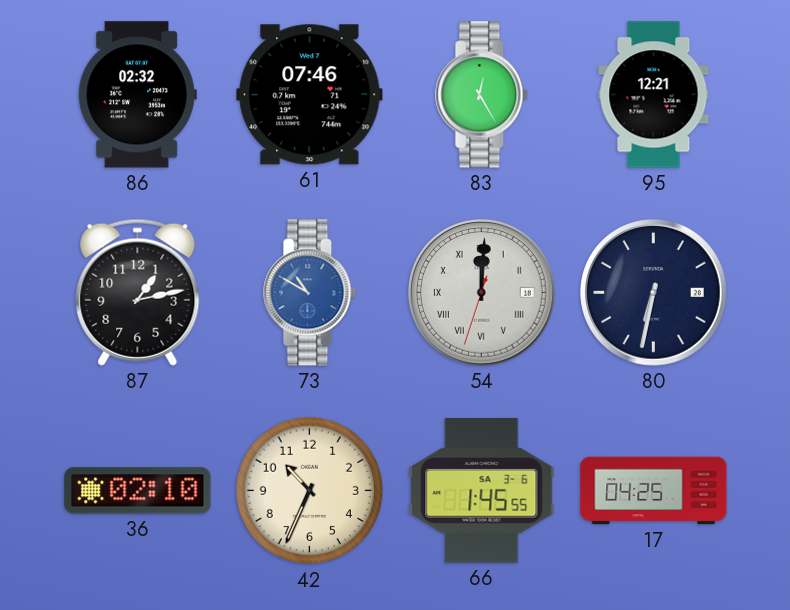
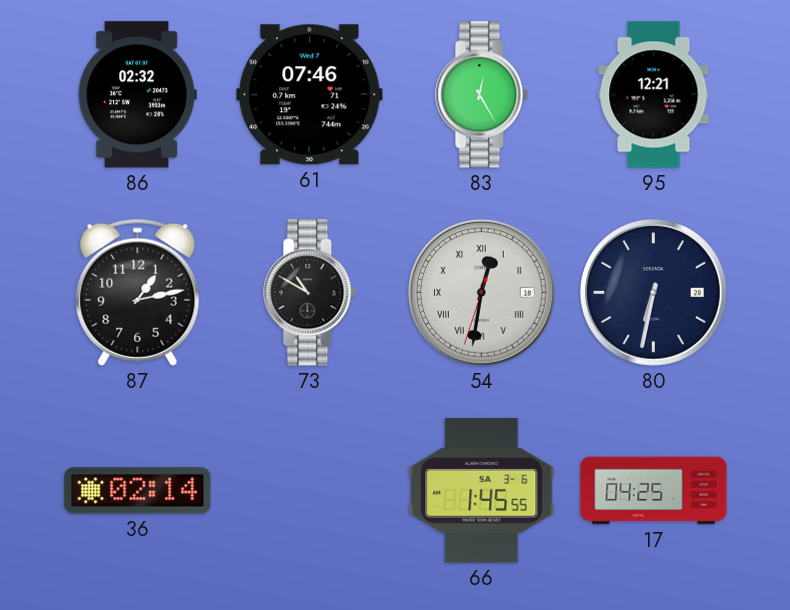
73 dial: blue -> black (310, 293)
54: 12:00 -> 12:31 (482, 293)
36: 02:10 -> 02:14 (138, 491)
42: 10:34 -> none (310, 491)
